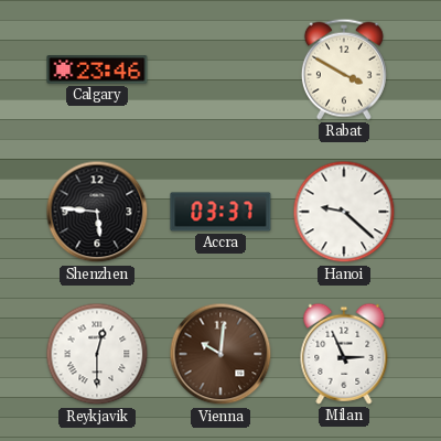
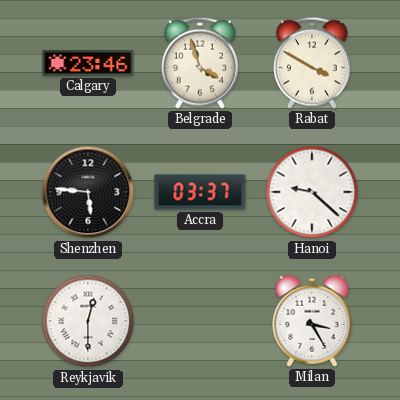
Belgrade: none -> 3:57 (200, 63)
Vienna: 10:01 -> none (220, 354)
Milan: 2:56 -> 3:25 (312, 321)
